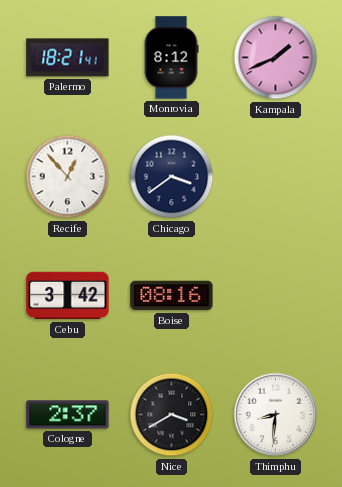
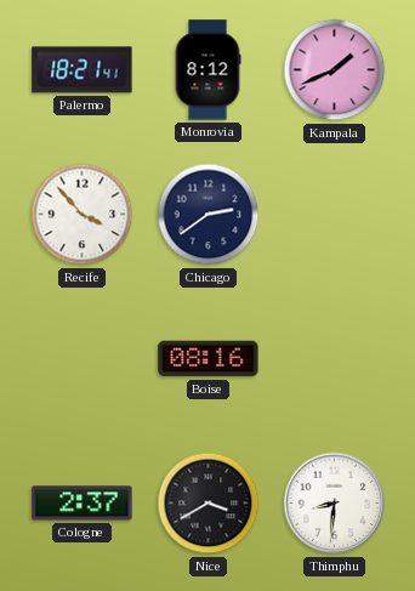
Recife: 12:53 -> 3:53 (83, 215)
Chicago: 3:39 -> 2:39 (209, 215)
Cebu: 3:42 -> none (68, 296)
